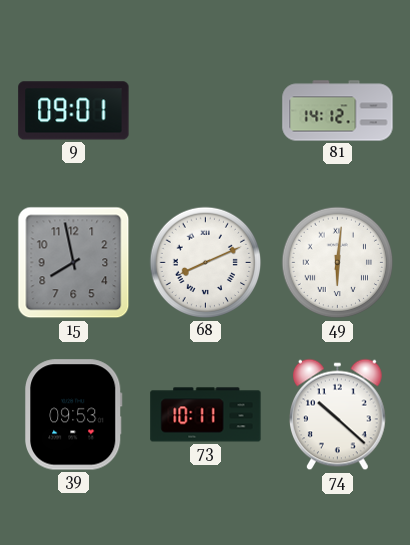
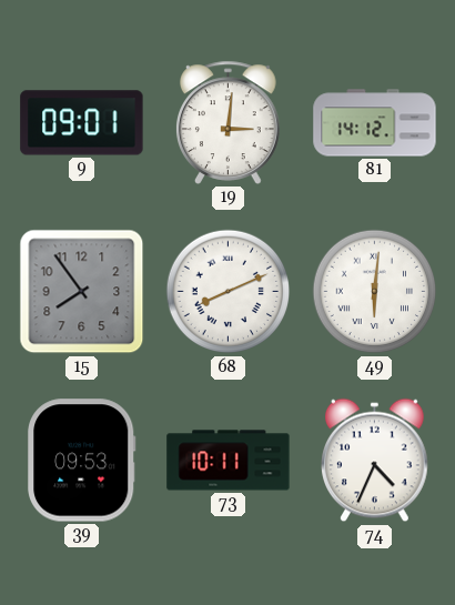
19: none -> 3:01 (229, 122)
15: 7:58 -> 7:54 (82, 292)
74: 10:22 -> 4:34 (375, 461)
